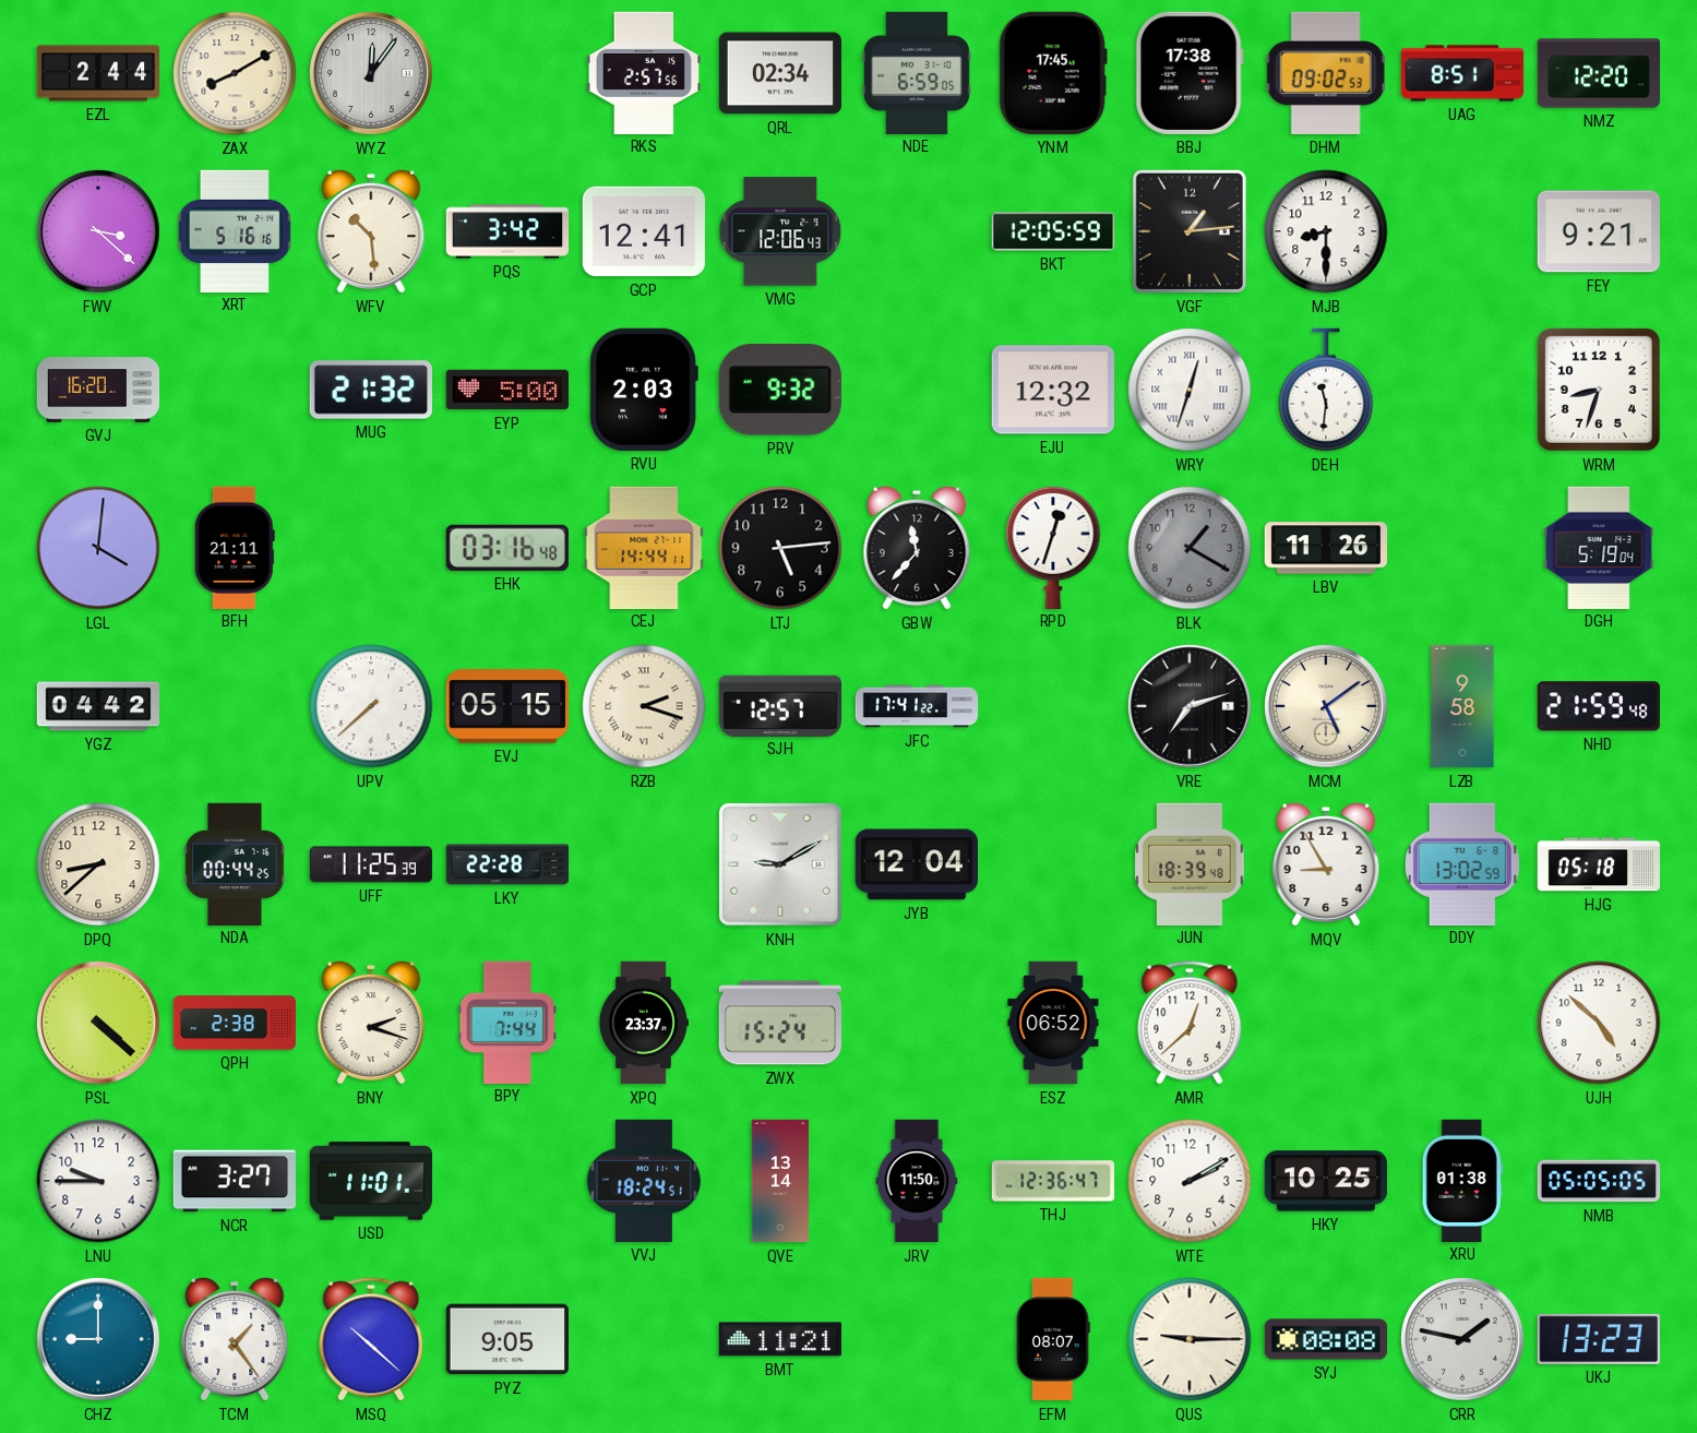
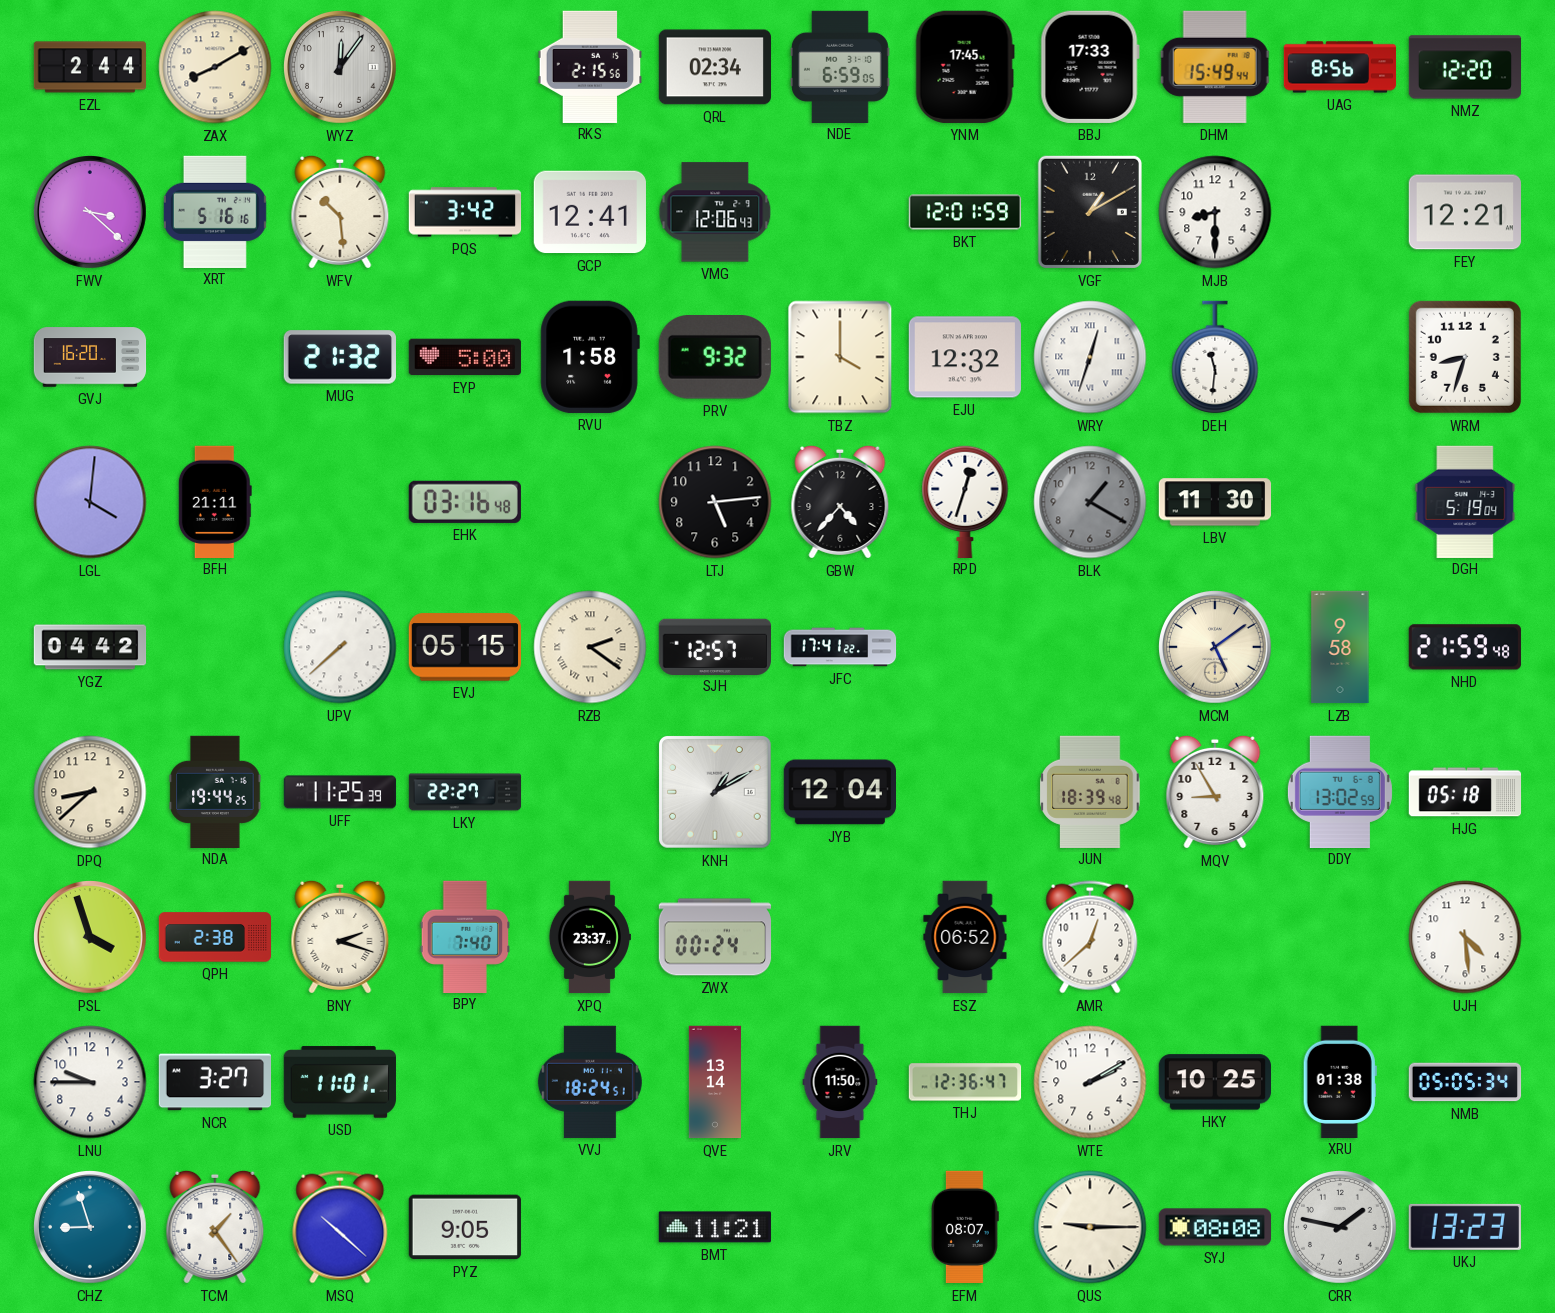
RKS: 2:57 -> 2:15 (590, 66)
BBJ: 17:38 -> 17:33 (1090, 67)
DHM: 09:02 -> 15:49 (1215, 67)
UAG: 8:51 -> 8:56 (1340, 67)
BKT: 12:05 -> 12:01 (965, 212)
VGF: 1:14 -> 1:10 (1090, 212)
FEY: 9:21 -> 12:21 (1464, 212)
RVU: 2:03 -> 1:58 (590, 357)
TBZ: none -> 4:00 (840, 357)
CEJ: 14:44 -> none (644, 547)
GBW: 11:37 -> 4:37 (840, 502)
LBV: 11:26 -> 11:30 (1214, 502)
RZB: 2:18 -> 2:21 (590, 647)
VRE: 7:12 -> none (1191, 707)
NDA: 00:44 -> 19:44 (215, 791)
LKY: 22:28 -> 22:27 (465, 792)
KNH: 9:10 -> 1:10 (715, 792)
PSL: 4:22 -> 3:57 (91, 938)
BPY: 7:44 -> 7:40 (465, 936)
ZWX: 15:24 -> 00:24 (715, 937)
UJH: 4:52 -> 4:29 (1465, 937)
NMB: 05:05:05 -> 05:05:34 (1465, 1082)
CHZ: 9:00 -> 8:57 (91, 1228)
